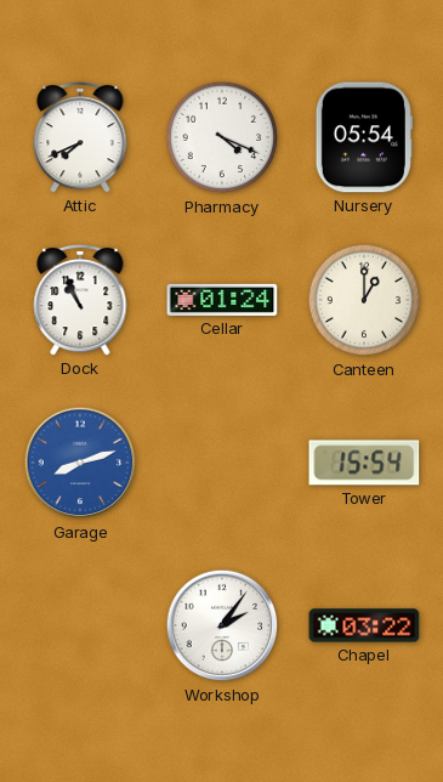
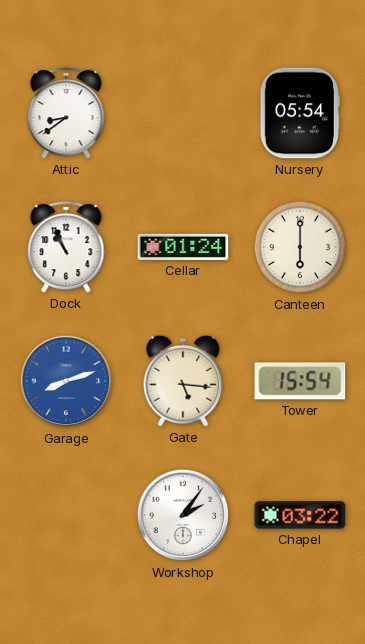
Attic: 7:41 -> 8:39 (66, 113)
Pharmacy: 4:19 -> none (222, 137)
Canteen: 1:00 -> 6:00 (300, 247)
Gate: none -> 5:16 (183, 381)
